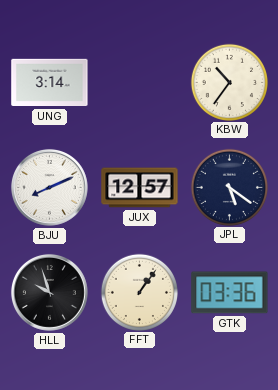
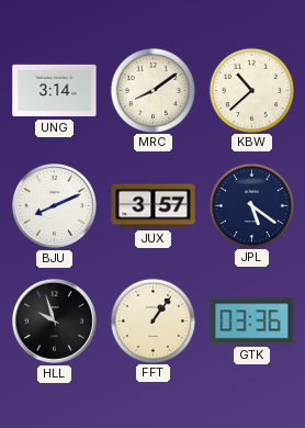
MRC: none -> 8:09 (152, 90)
KBW: 10:36 -> 10:38 (251, 90)
JUX: 12:57 -> 3:57 (154, 206)
